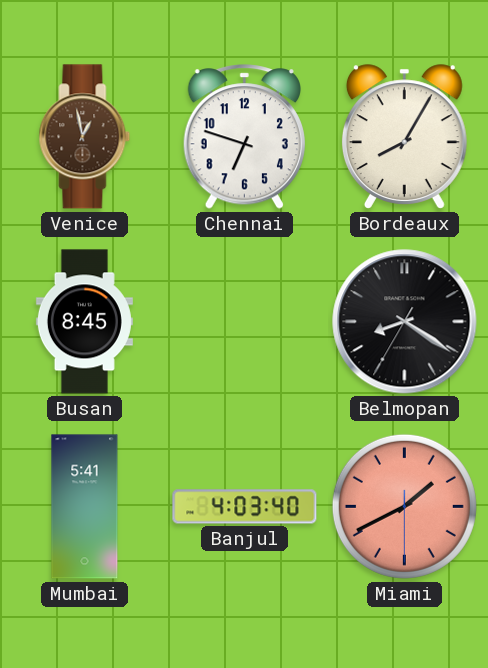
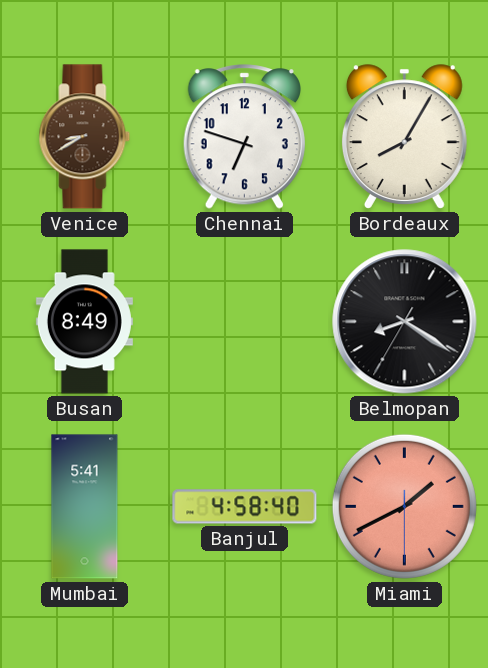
Venice: 12:58 -> 8:40 (85, 137)
Busan: 8:45 -> 8:49 (84, 322)
Banjul: 4:03 -> 4:58 (245, 507)
